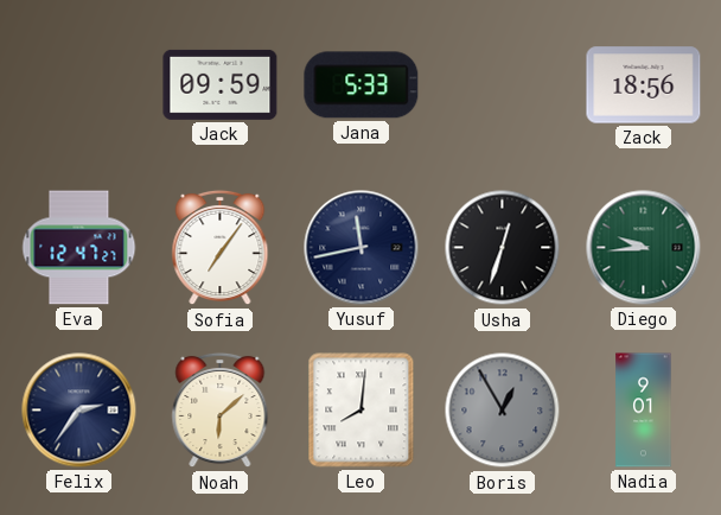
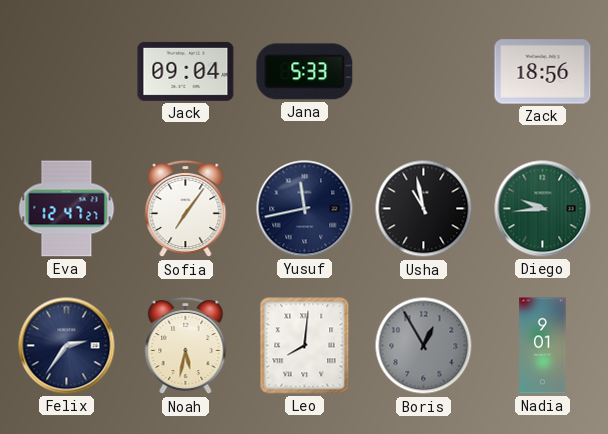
Jack: 09:59 -> 09:04 (186, 71)
Usha: 12:33 -> 10:58 (424, 209)
Noah: 6:08 -> 5:32 (186, 346)
